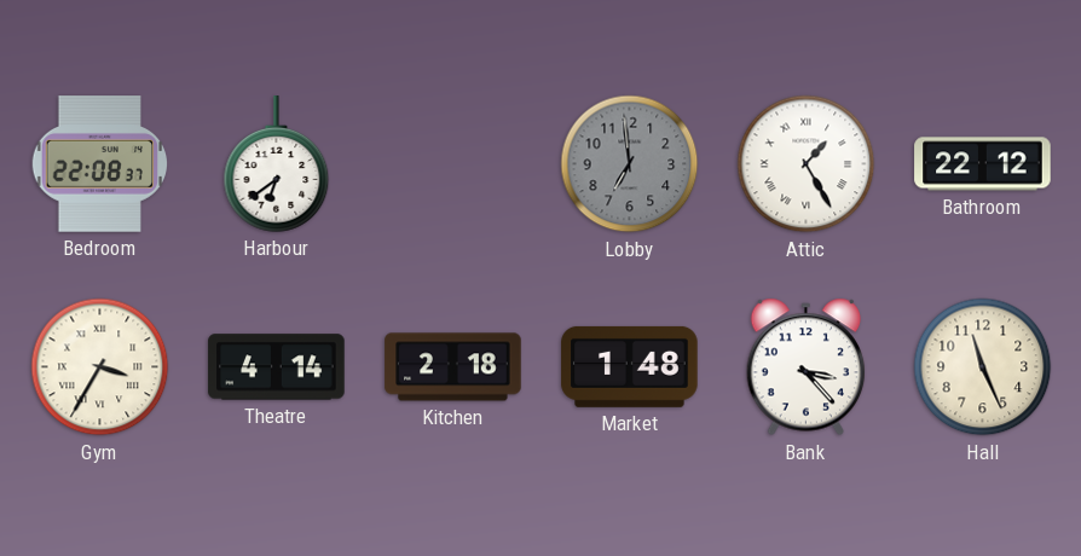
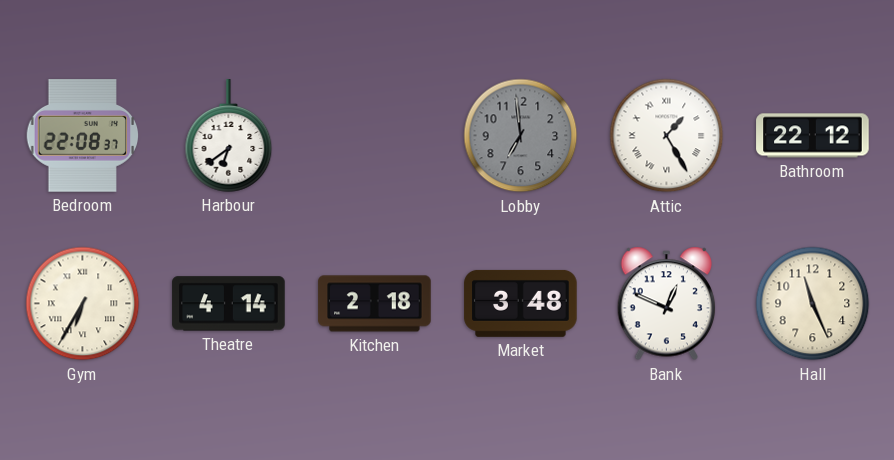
Gym: 3:35 -> 6:35 (83, 304)
Market: 1:48 -> 3:48 (521, 303)
Bank: 3:23 -> 12:49 (667, 304)
